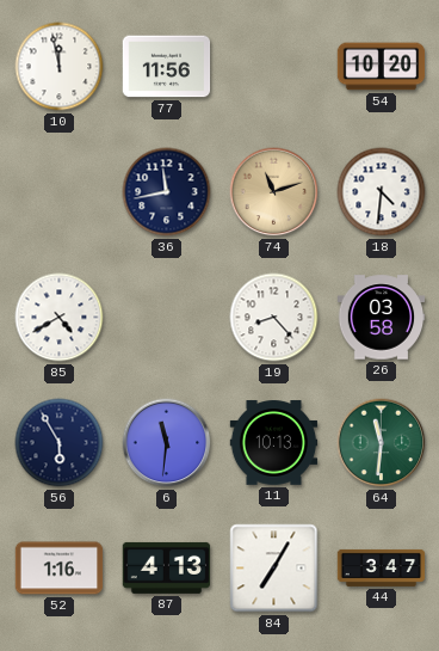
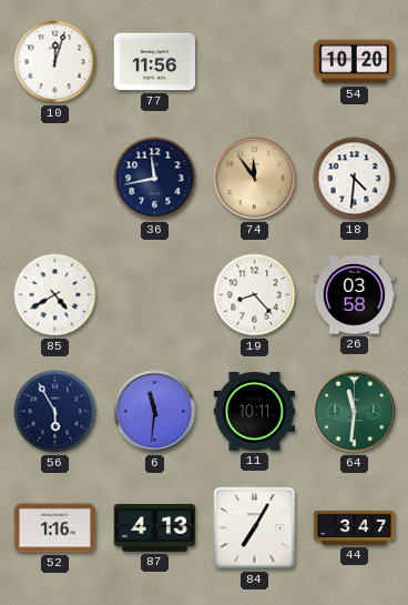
10: 11:58 -> 12:03 (55, 62)
74: 11:12 -> 11:54 (255, 179)
11: 10:13 -> 10:11 (255, 412)
